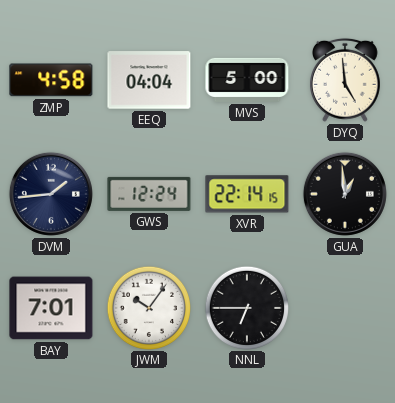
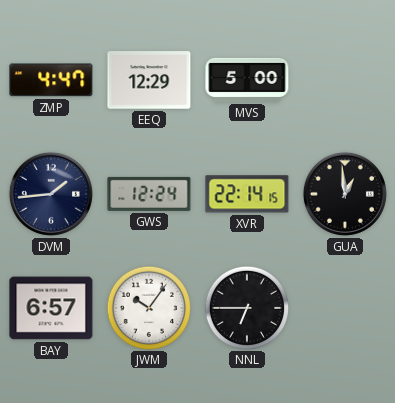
ZMP: 4:58 -> 4:47 (51, 80)
EEQ: 04:04 -> 12:29 (149, 80)
DYQ: 4:59 -> none (345, 80)
BAY: 7:01 -> 6:57 (51, 308)
